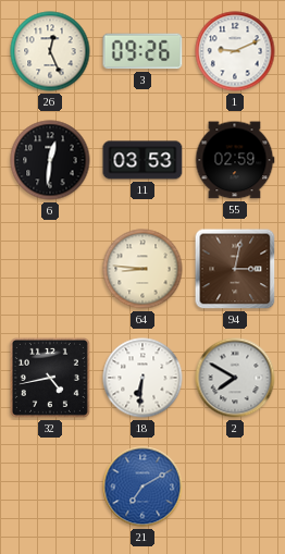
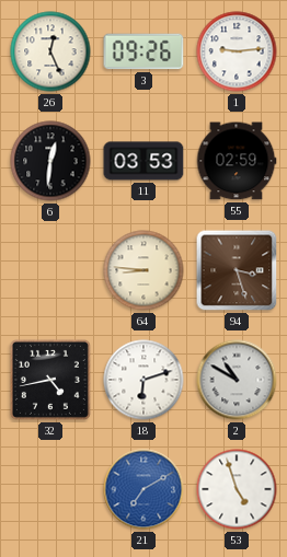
1: 9:11 -> 9:14 (237, 51)
94: 3:02 -> 3:27 (237, 270)
18: 6:31 -> 6:12 (143, 380)
2: 7:50 -> 10:50 (237, 380)
53: none -> 4:57 (237, 489)
